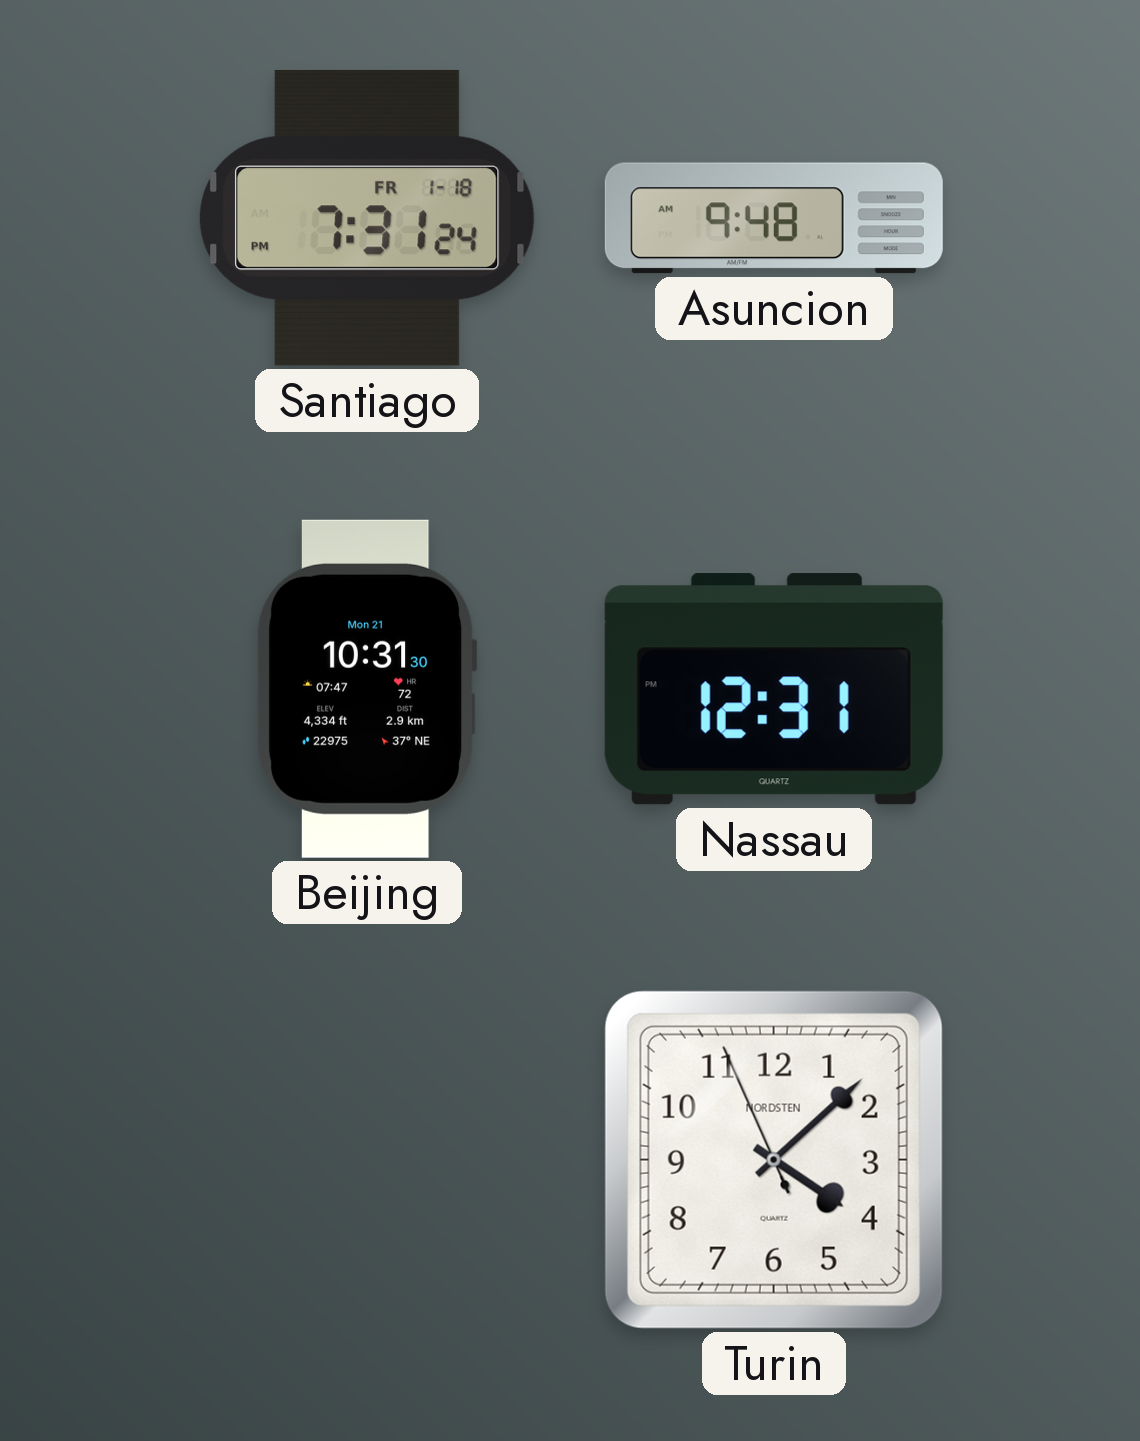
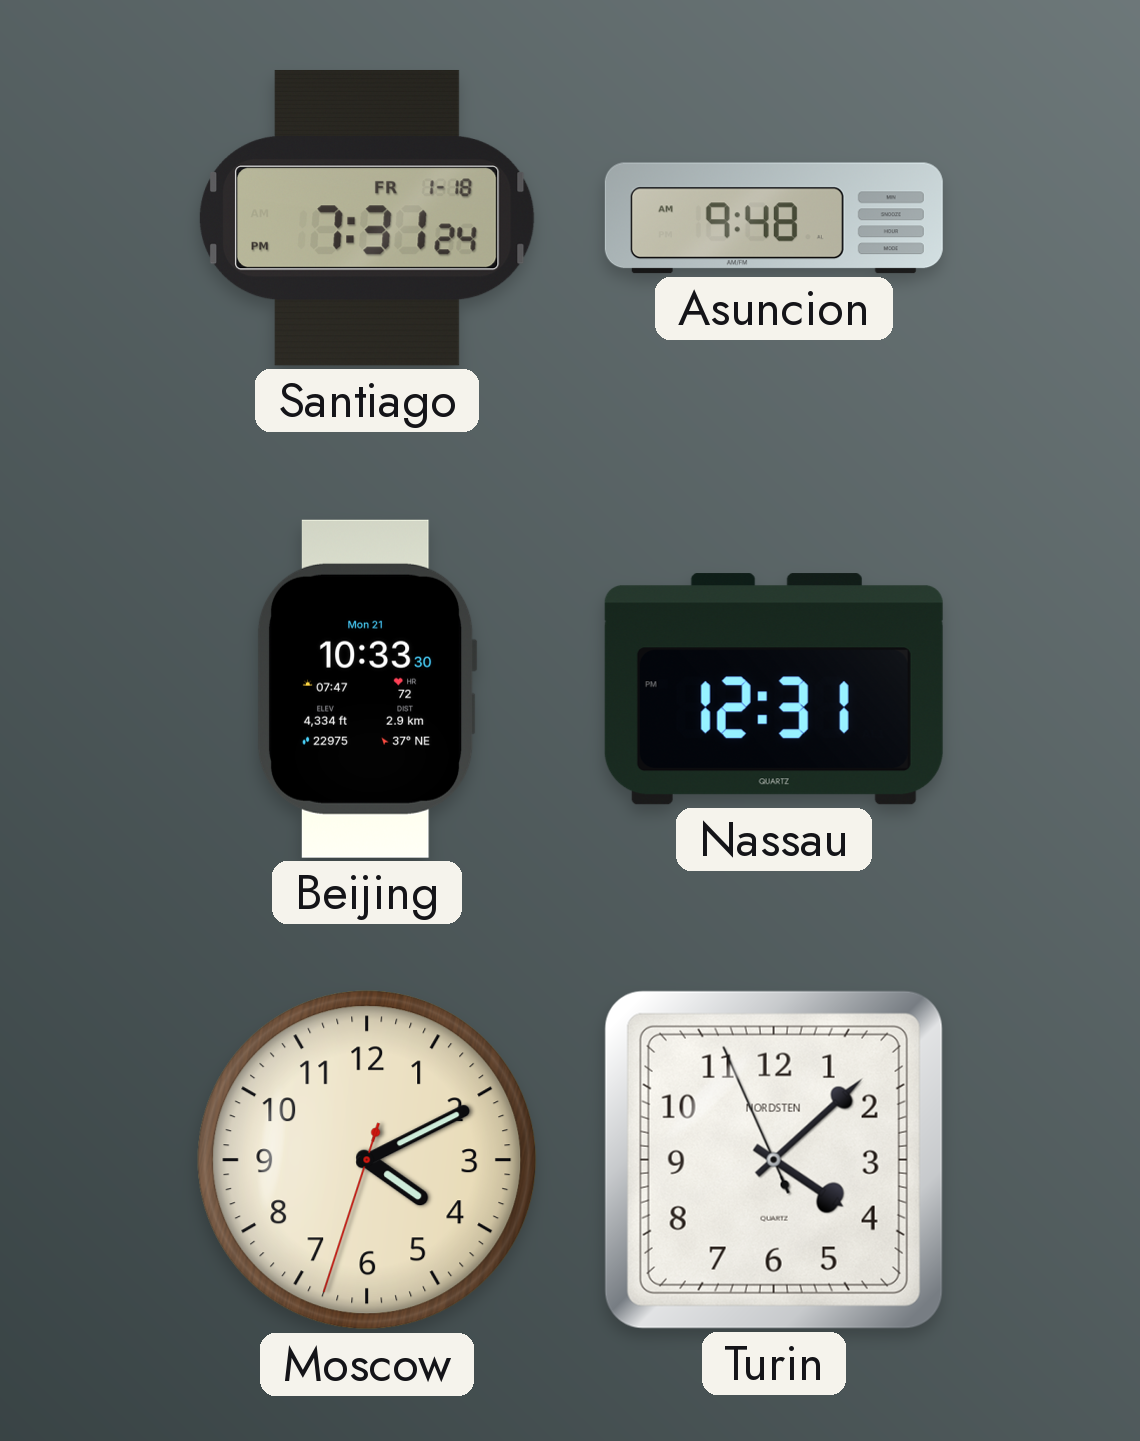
Beijing: 10:31 -> 10:33 (367, 689)
Moscow: none -> 4:10 (367, 1160)
